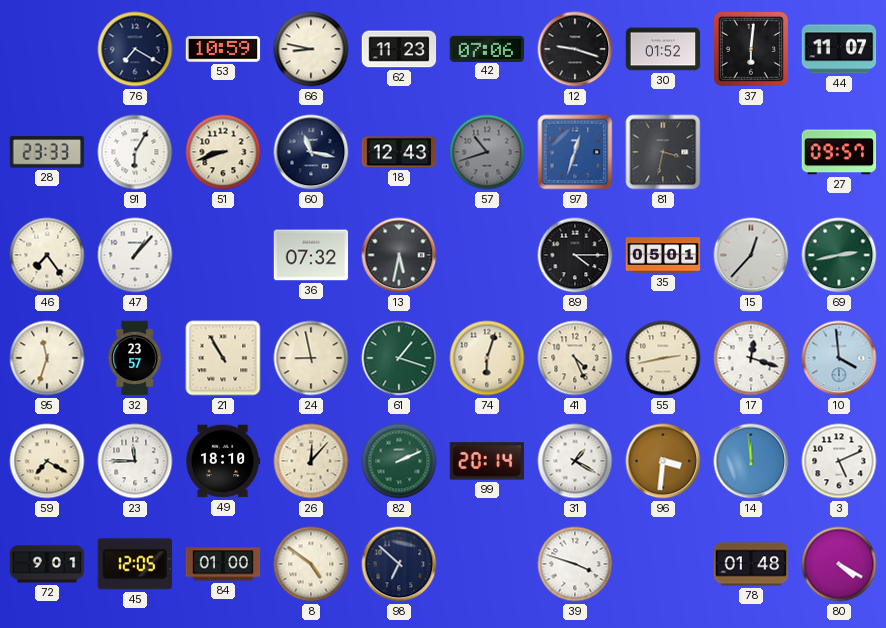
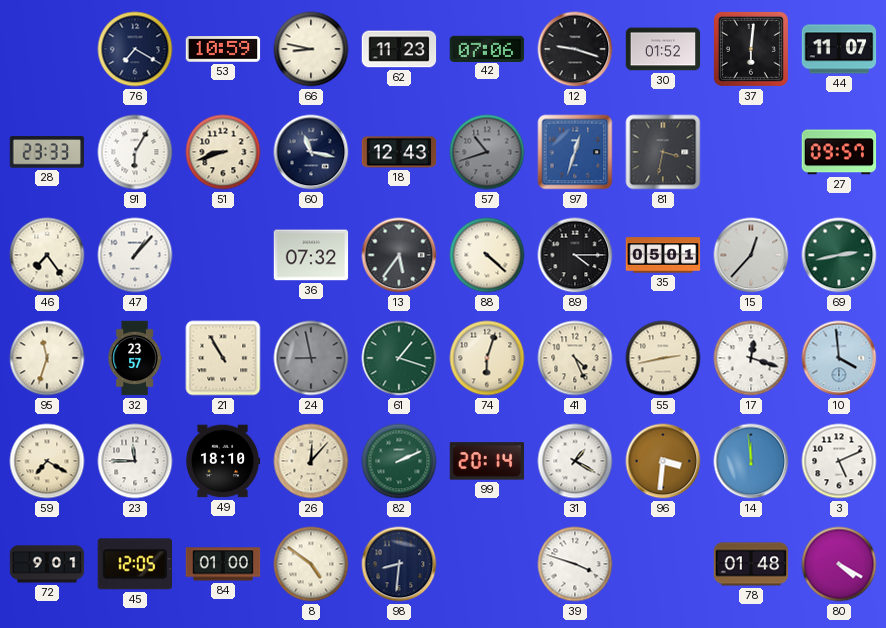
13: 5:32 -> 5:36 (399, 255)
88: none -> 4:22 (487, 255)
24 dial: cream -> grey (311, 358)
98: 6:52 -> 8:31 (399, 564)
